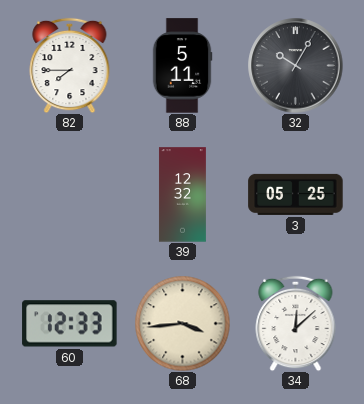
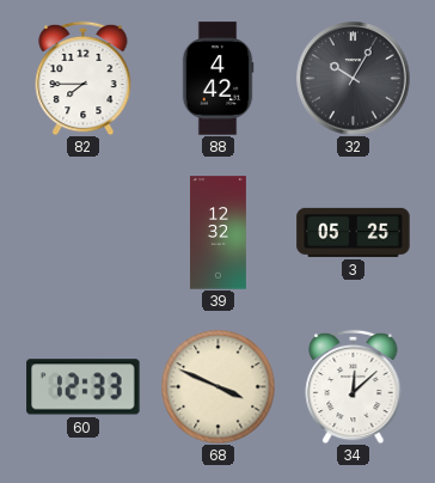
88: 5:11 -> 4:42 (217, 79)
68: 3:44 -> 3:49 (217, 386)
